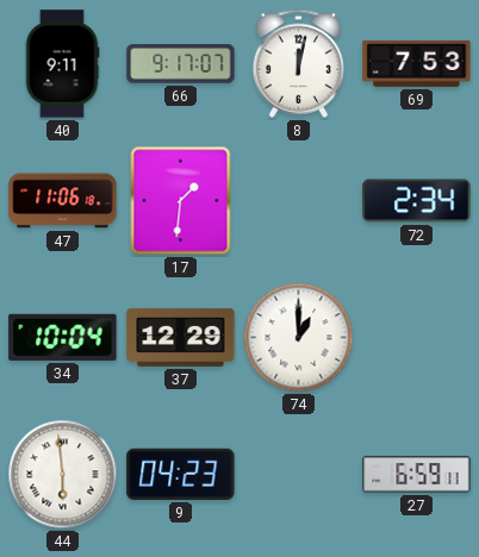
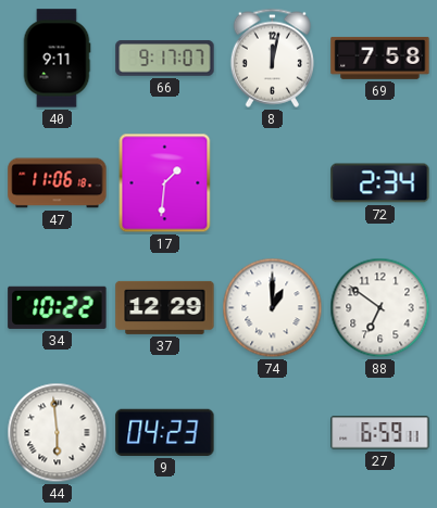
69: 7:53 -> 7:58 (380, 58)
34: 10:04 -> 10:22 (58, 307)
88: none -> 6:51 (380, 308)
